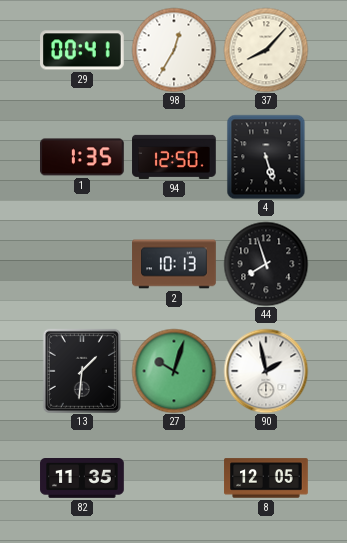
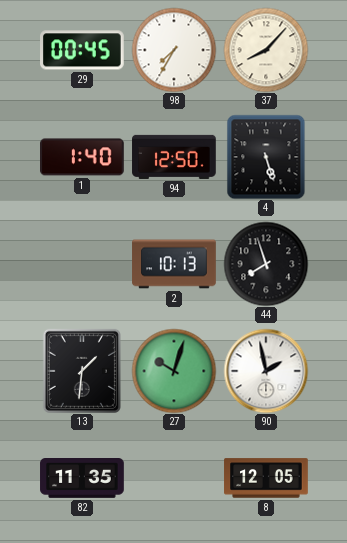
29: 00:41 -> 00:45 (82, 50)
98: 12:35 -> 7:35 (174, 50)
1: 1:35 -> 1:40 (83, 157)
